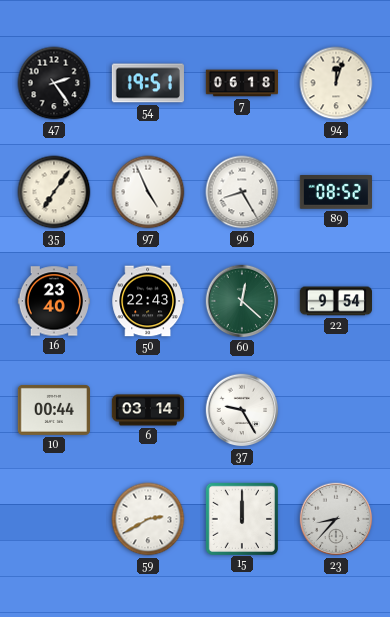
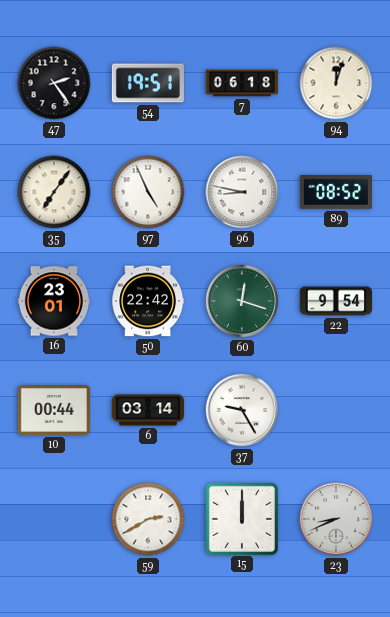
96: 8:25 -> 8:47 (242, 192)
16: 23:40 -> 23:01 (53, 301)
50: 22:43 -> 22:42 (147, 301)
60: 12:22 -> 12:18 (242, 301)
23: 8:37 -> 8:41 (336, 519)
